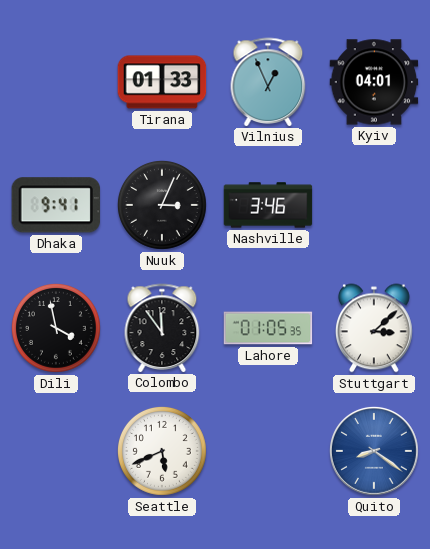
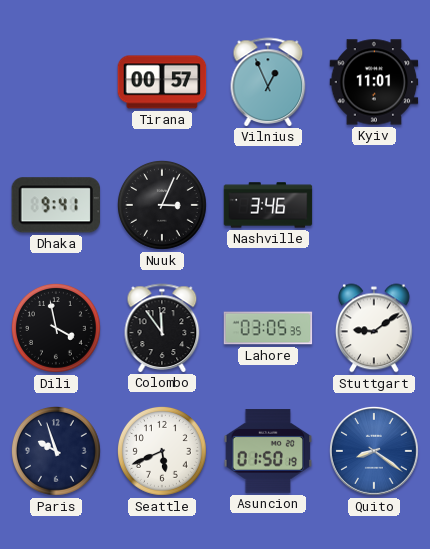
Tirana: 01:33 -> 00:57 (162, 82)
Kyiv: 04:01 -> 11:01 (374, 82)
Lahore: 01:05 -> 03:05 (268, 328)
Stuttgart: 3:08 -> 9:09 (375, 328)
Paris: none -> 9:57 (56, 451)
Asuncion: none -> 01:50 (268, 451)
